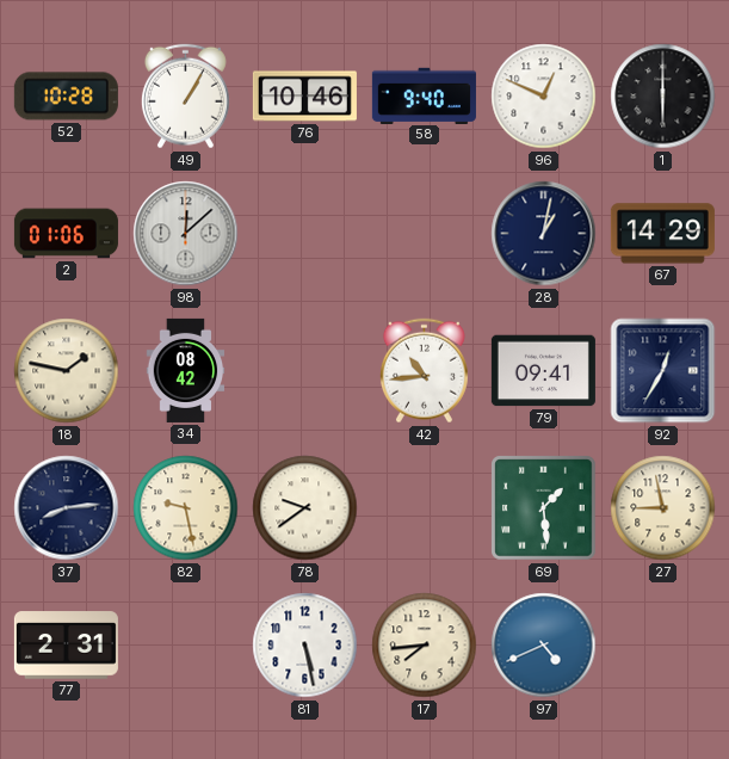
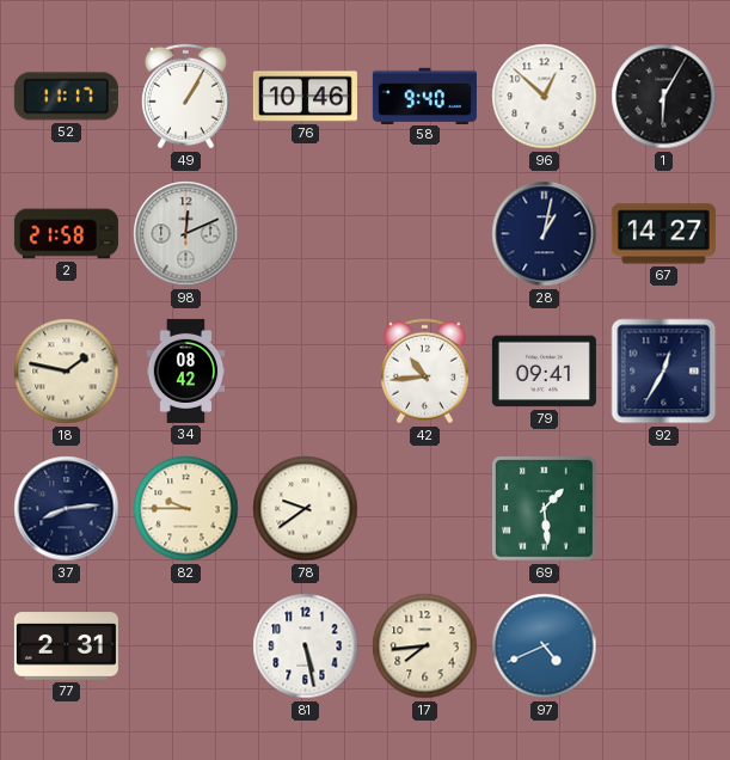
52: 10:28 -> 11:17 (66, 97)
96: 12:49 -> 12:52 (545, 97)
1: 6:00 -> 6:05 (664, 97)
2: 01:06 -> 21:58 (66, 234)
98: 12:08 -> 12:11 (186, 234)
67: 14:29 -> 14:27 (663, 234)
82: 9:28 -> 9:45 (186, 509)
27: 8:58 -> none (663, 508)
